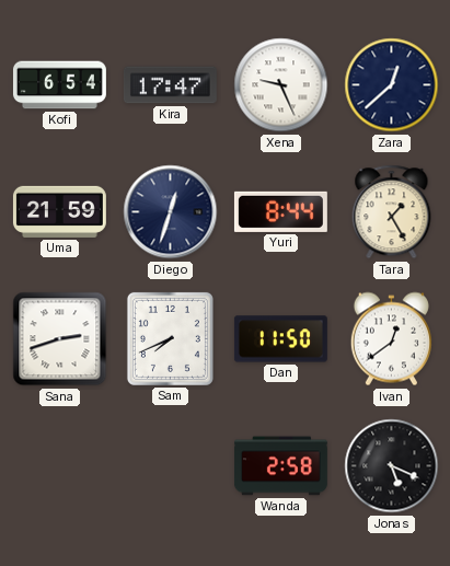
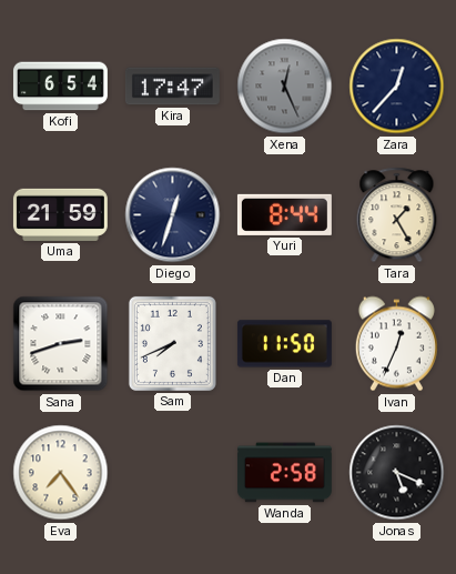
Xena: 9:26 -> 12:26 (285, 87)
Xena dial: white -> grey (285, 87)
Zara: 12:38 -> 12:37 (397, 87)
Ivan: 12:39 -> 12:34 (396, 344)
Eva: none -> 7:24 (61, 473)
